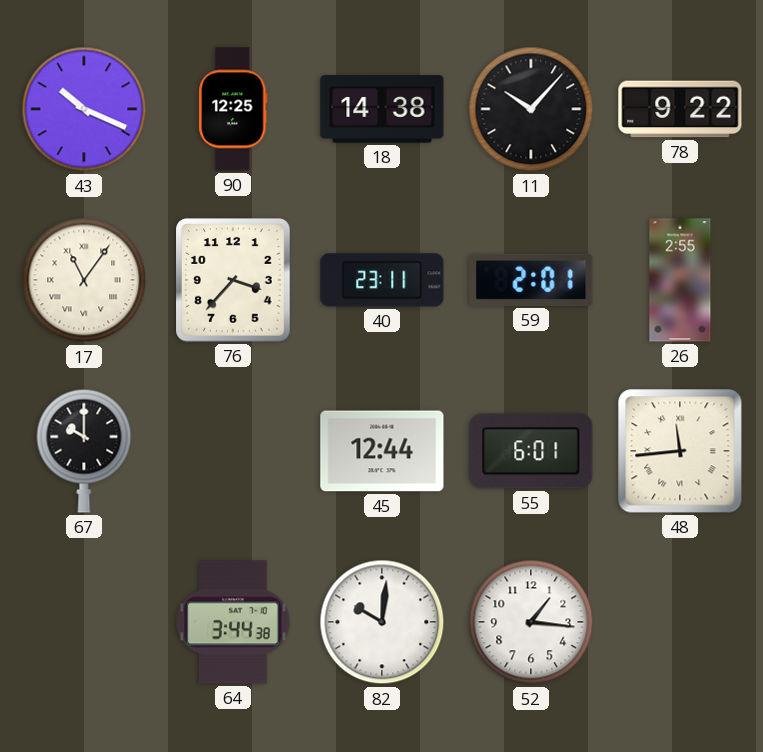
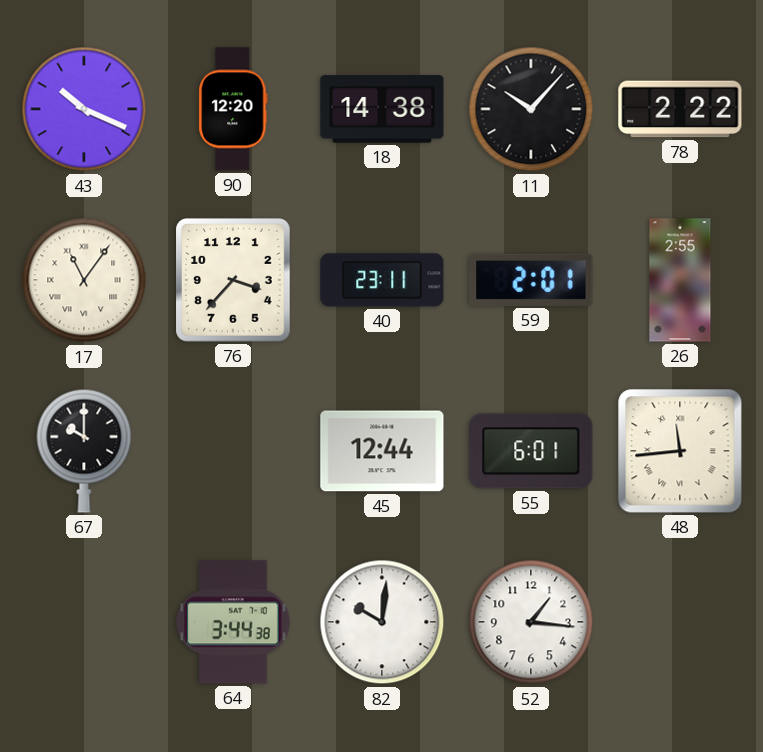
90: 12:25 -> 12:20 (233, 109)
78: 9:22 -> 2:22 (680, 109)
